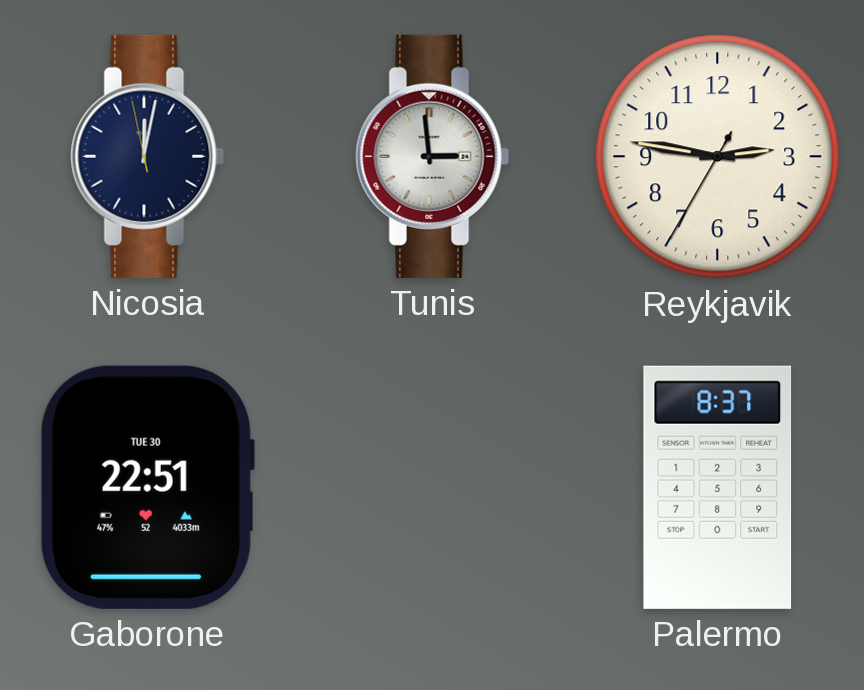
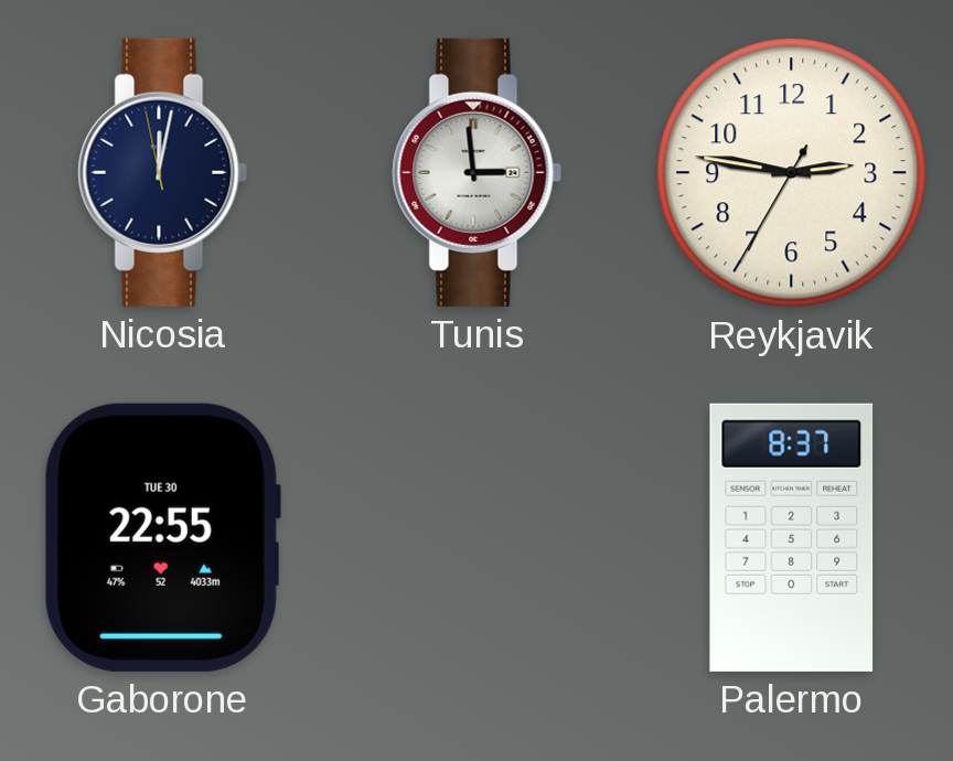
Gaborone: 22:51 -> 22:55 (162, 537)
